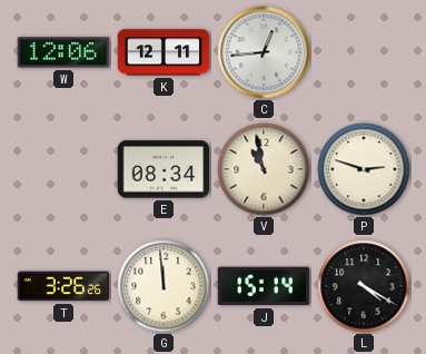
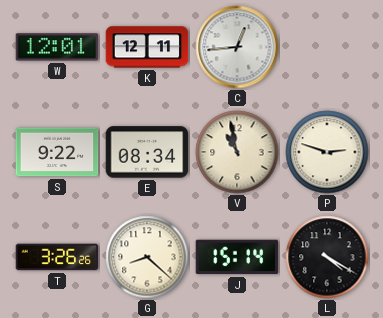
W: 12:06 -> 12:01 (57, 47)
S: none -> 9:22 (57, 152)
G: 11:59 -> 8:22 (147, 257)
